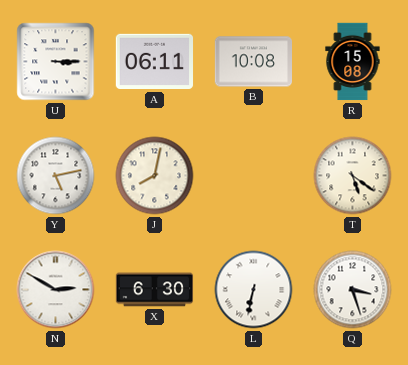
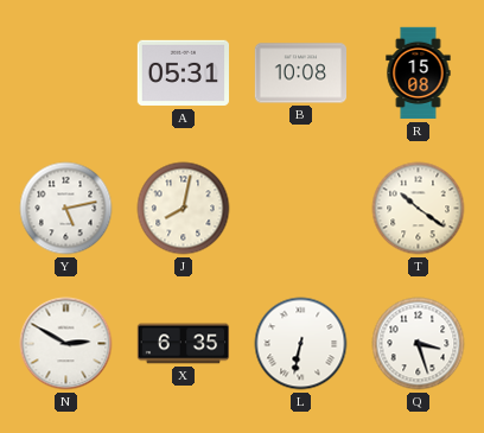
U: 3:15 -> none (56, 62)
A: 06:11 -> 05:31 (184, 74)
T: 5:21 -> 10:21 (419, 209)
X: 6:30 -> 6:35 (184, 344)
